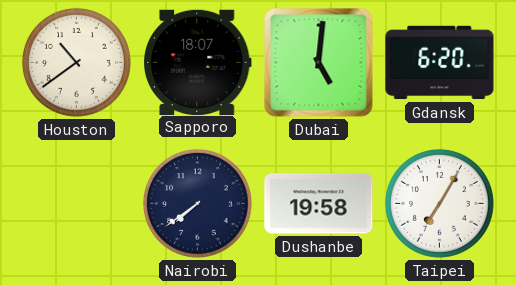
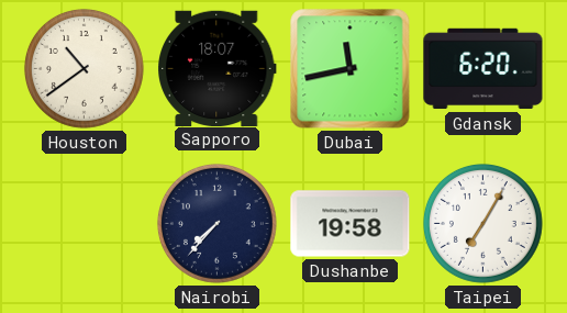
Dubai: 5:01 -> 11:43 (351, 69)
Nairobi: 7:39 -> 7:37 (216, 223)
